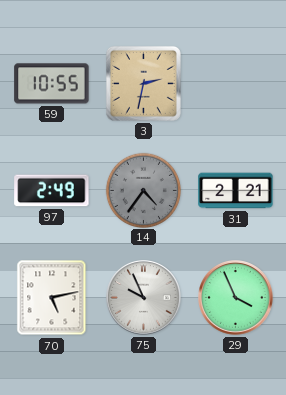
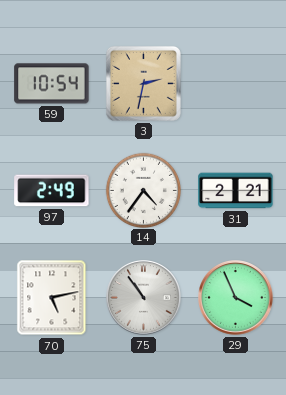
59: 10:55 -> 10:54 (52, 84)
14 dial: grey -> white (143, 190)
75: 9:56 -> 10:54 (144, 298)
